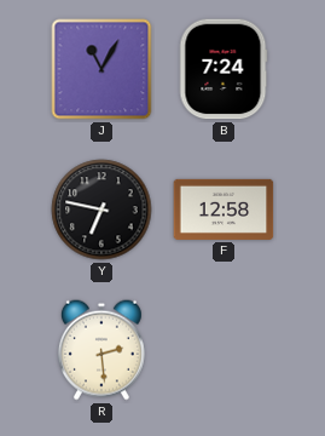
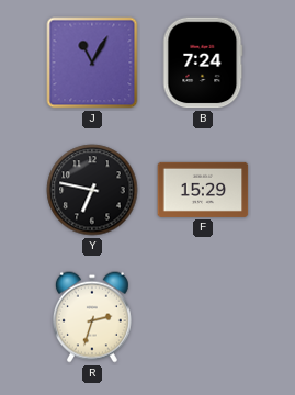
F: 12:58 -> 15:29 (203, 190)
R: 2:29 -> 2:33 (92, 317)
